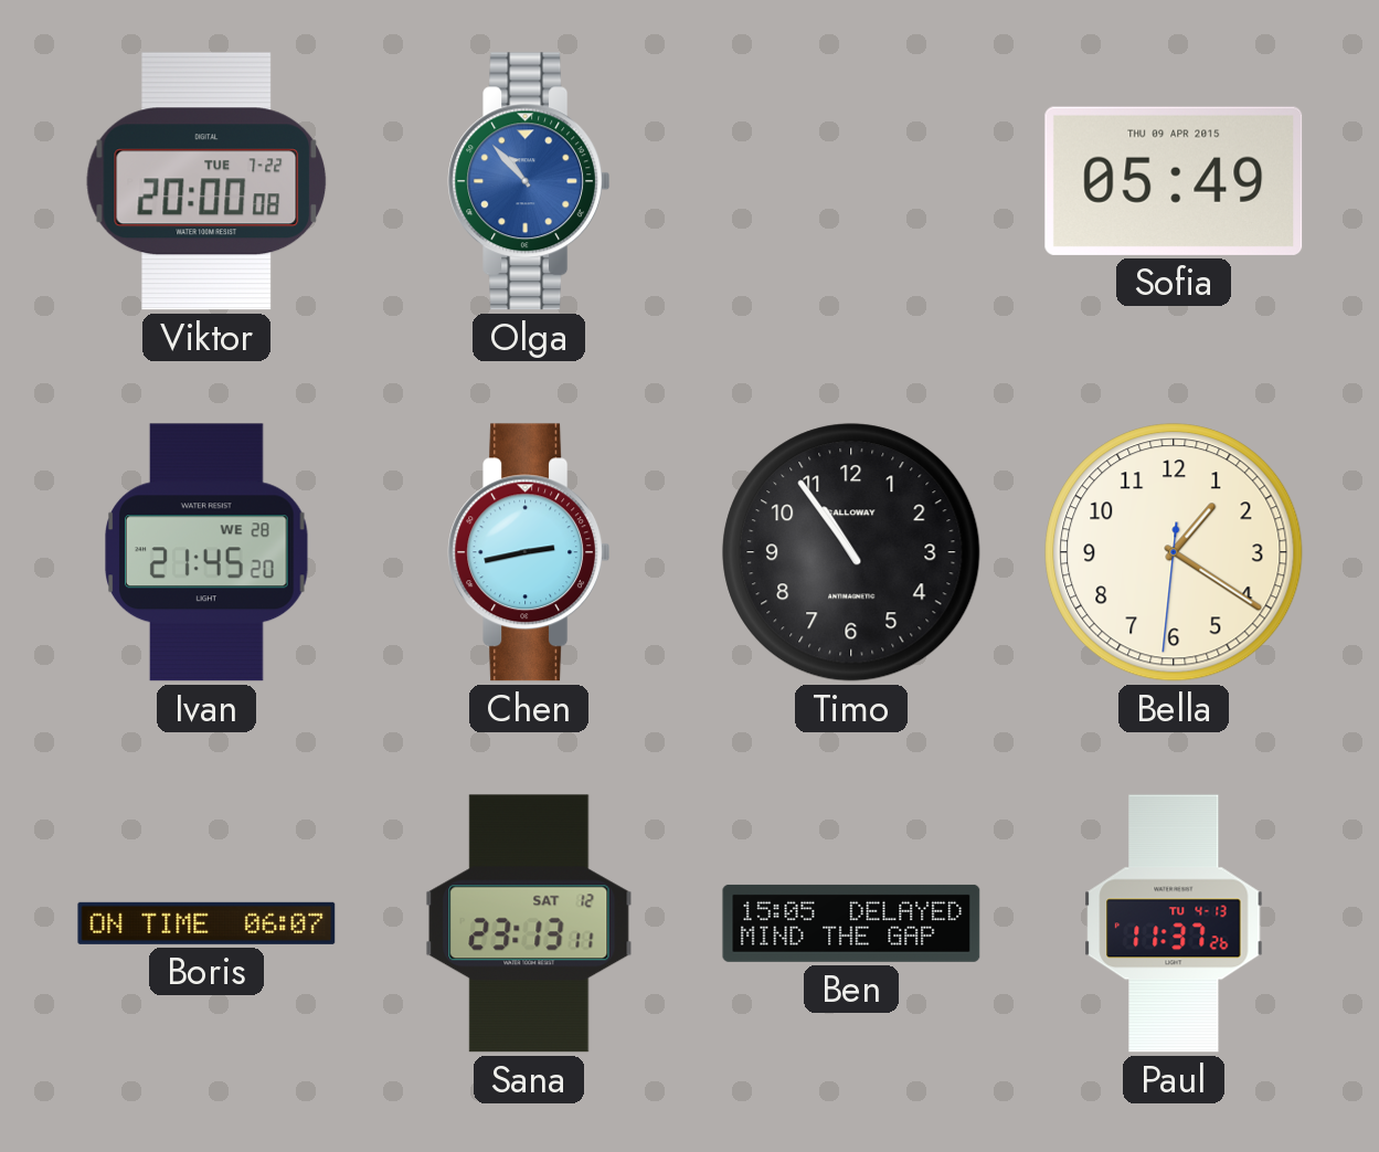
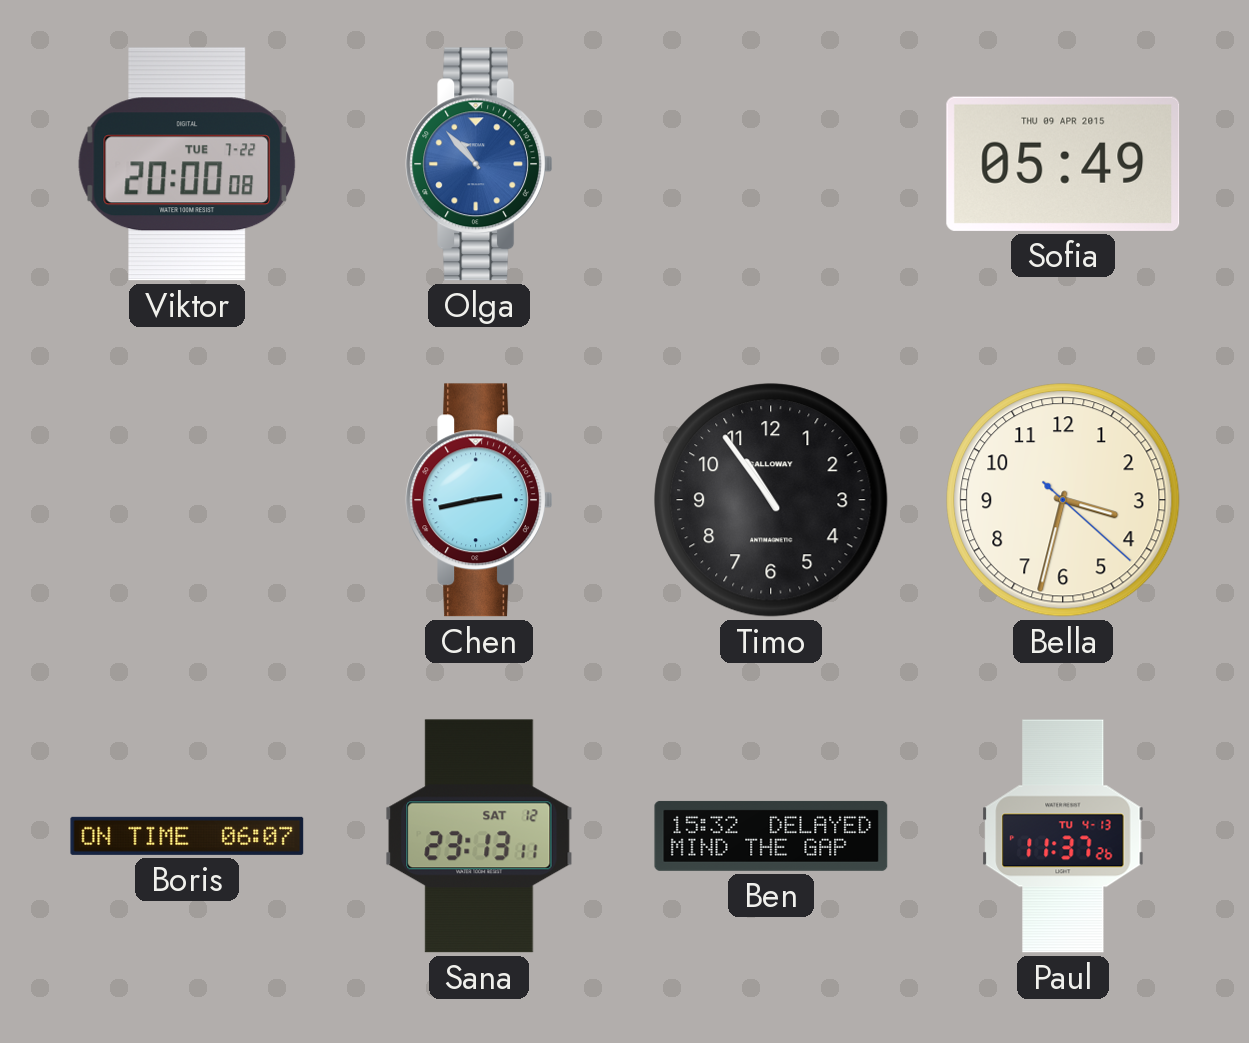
Ivan: 21:45 -> none (206, 552)
Bella: 1:20 -> 3:32 (1063, 500)
Ben: 15:05 -> 15:32 (771, 836)
